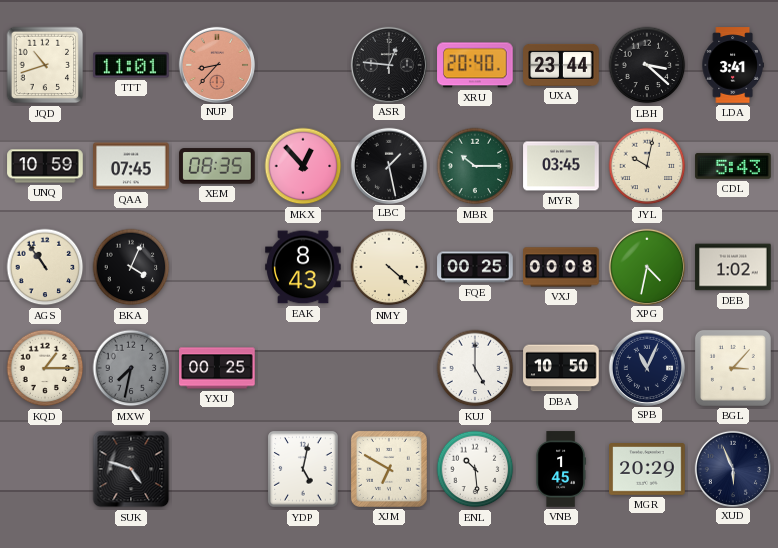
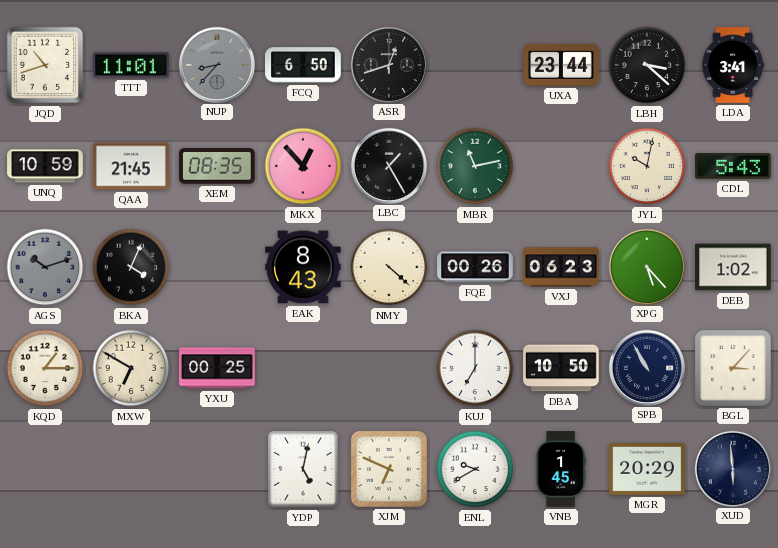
NUP dial: salmon -> grey (216, 64)
FCQ: none -> 6:50 (303, 65)
ASR: 12:46 -> 12:42 (388, 64)
XRU: 20:40 -> none (475, 65)
QAA: 07:45 -> 21:45 (131, 166)
LBC: 1:28 -> 1:25 (388, 165)
MBR: 10:15 -> 11:13 (475, 166)
MYR: 03:45 -> none (561, 166)
AGS: 10:54 -> 10:12 (45, 267)
AGS dial: cream -> grey (45, 267)
FQE: 00:25 -> 00:26 (475, 267)
VXJ: 00:08 -> 06:23 (561, 267)
XPG: 4:32 -> 5:23 (646, 266)
MXW: 7:32 -> 6:50 (131, 368)
MXW dial: grey -> cream (131, 368)
KUJ: 5:00 -> 7:00 (475, 368)
SPB: 11:04 -> 10:55 (646, 367)
SUK: 4:48 -> none (131, 469)
XJM: 6:50 -> 6:49 (389, 469)
ENL: 10:29 -> 9:40 (475, 469)
XUD: 5:56 -> 5:59 (732, 468)
